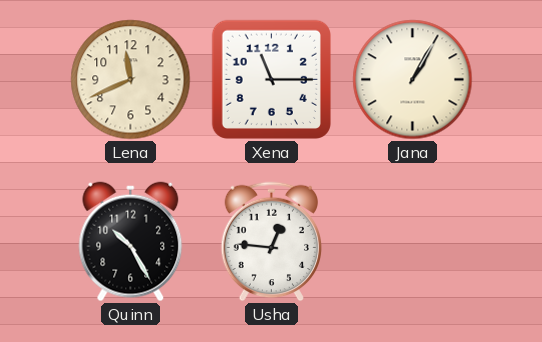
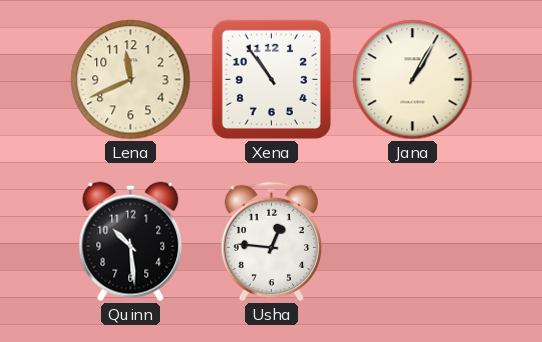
Xena: 11:15 -> 10:54 (271, 79)
Quinn: 10:25 -> 10:29 (131, 242)
